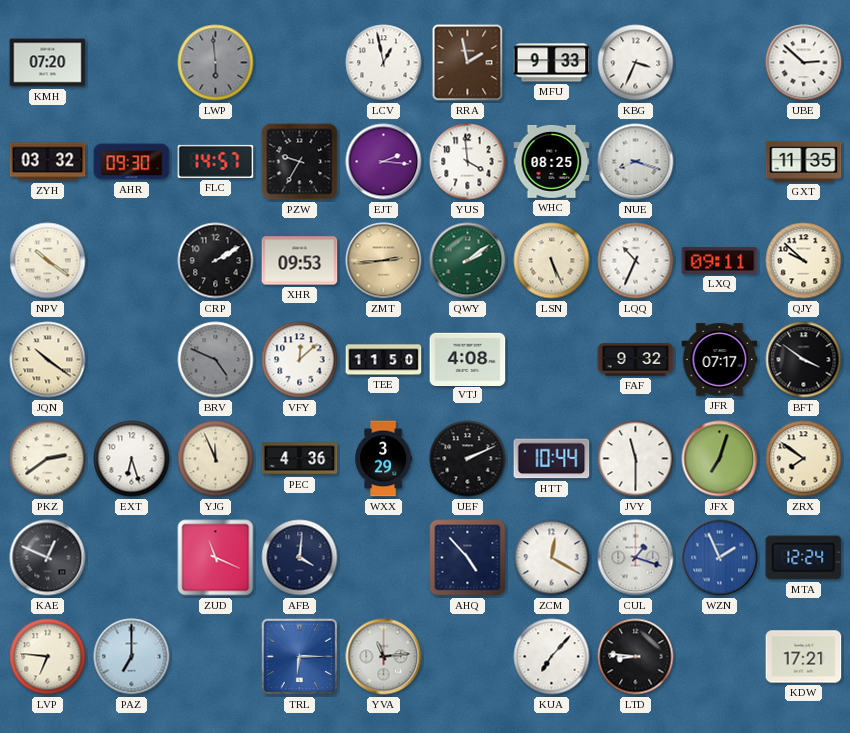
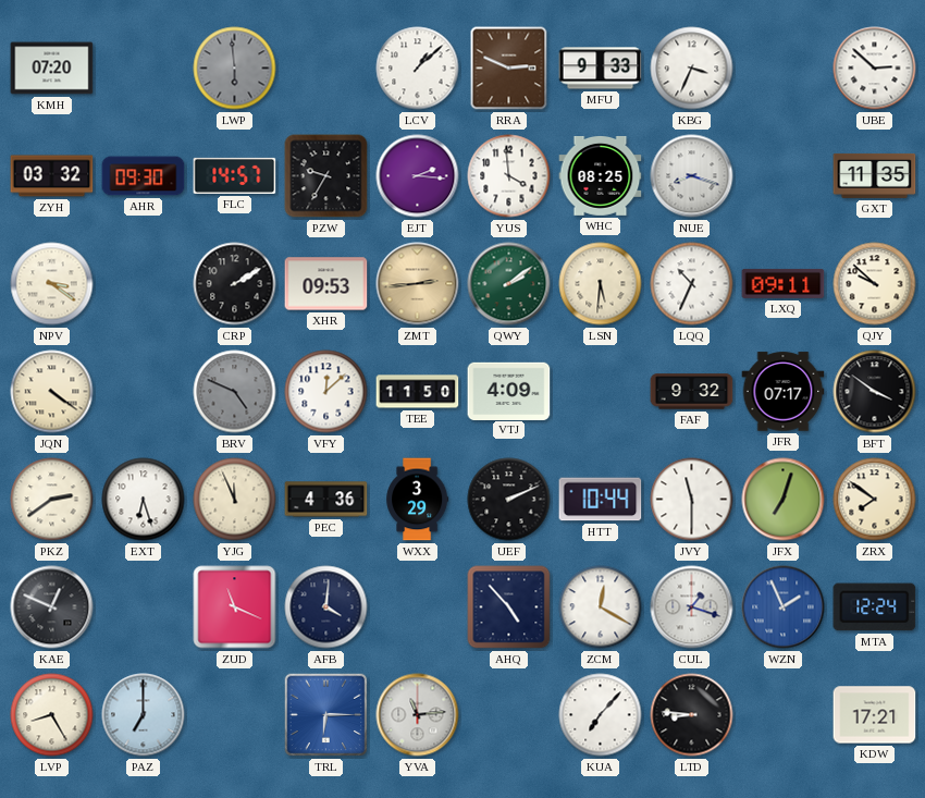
LCV: 12:58 -> 1:08 (418, 69)
RRA: 1:58 -> 2:49 (509, 69)
NPV: 10:21 -> 3:21 (52, 284)
LSN: 5:26 -> 5:31 (601, 284)
JQN: 10:21 -> 4:21 (52, 392)
VTJ: 4:08 -> 4:09 (509, 391)
LVP: 6:46 -> 8:25 (52, 715)
